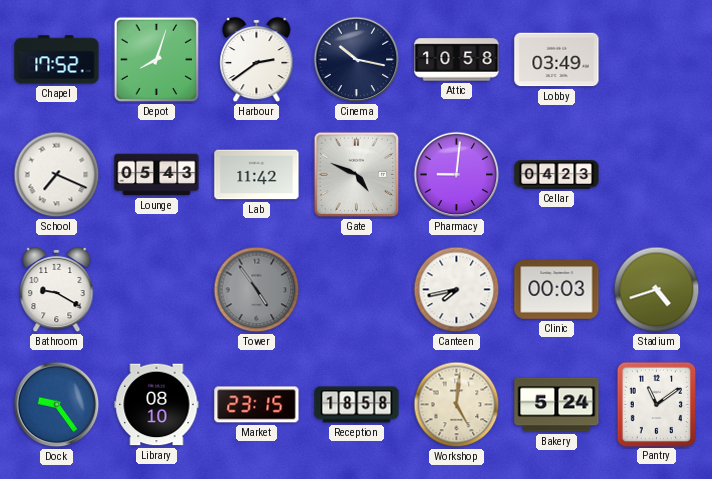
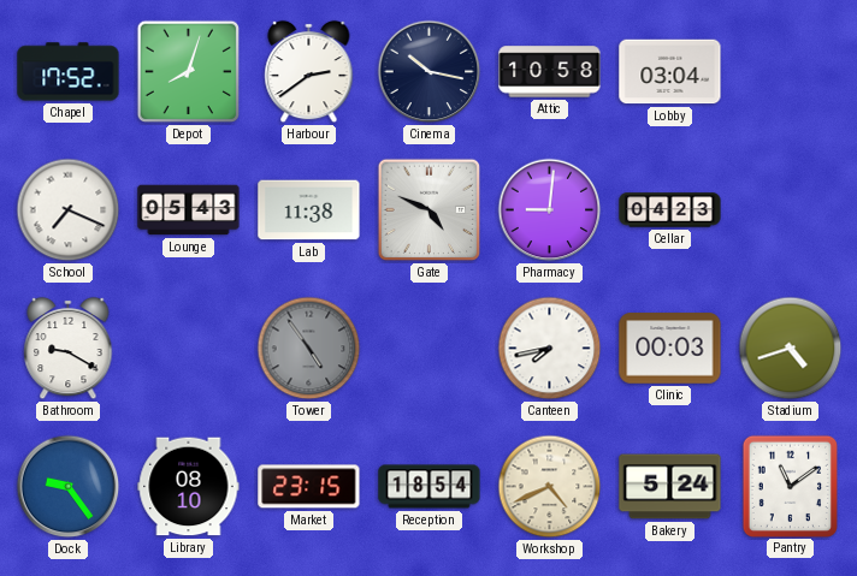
Lobby: 03:49 -> 03:04 (670, 72)
Lab: 11:42 -> 11:38 (309, 210)
Reception: 18:58 -> 18:54 (430, 487)
Workshop: 5:01 -> 4:41 (550, 487)
